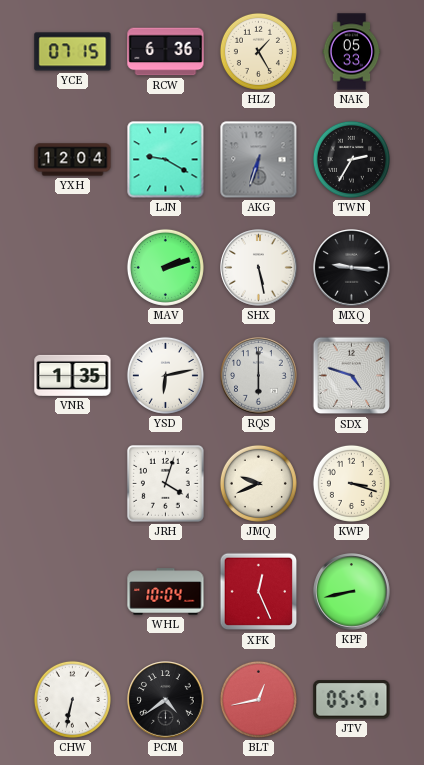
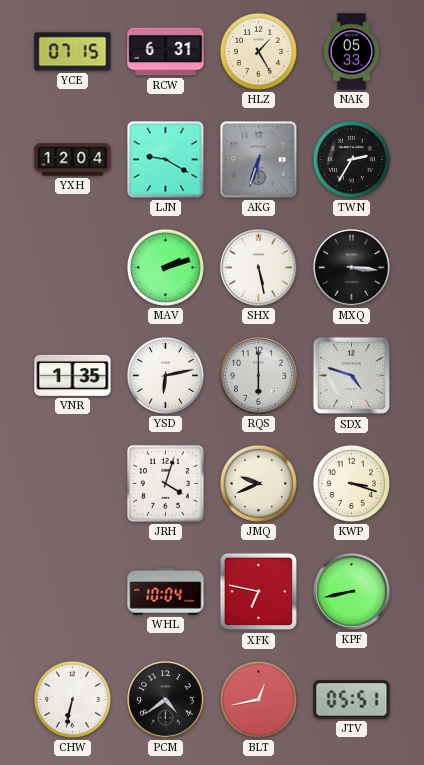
RCW: 6:36 -> 6:31 (166, 52)
MXQ: 9:16 -> 3:16 (352, 268)
XFK: 12:26 -> 6:47 (259, 592)
